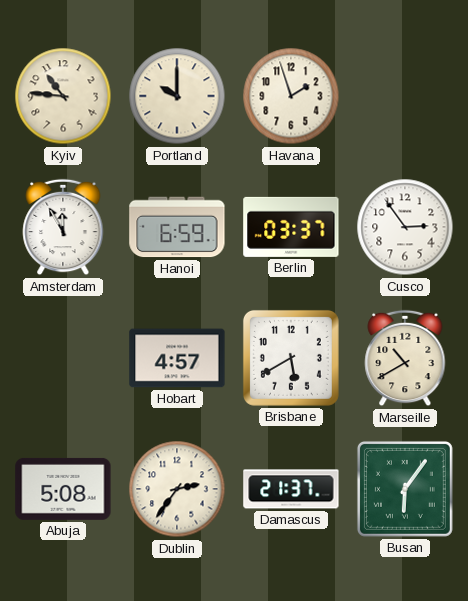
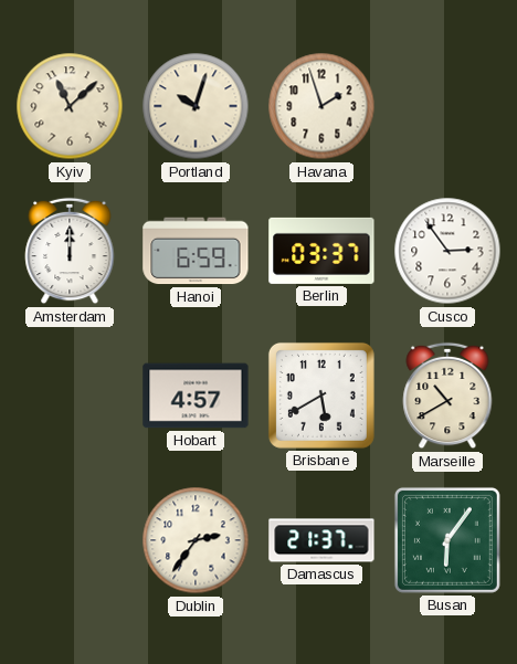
Kyiv: 10:46 -> 11:08 (70, 106)
Portland: 10:00 -> 10:03 (196, 106)
Amsterdam: 11:55 -> 12:00 (70, 251)
Abuja: 5:08 -> none (63, 489)
